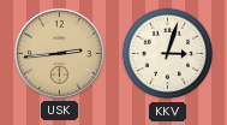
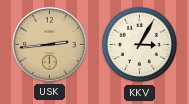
KKV: 3:03 -> 3:05 (140, 45)
